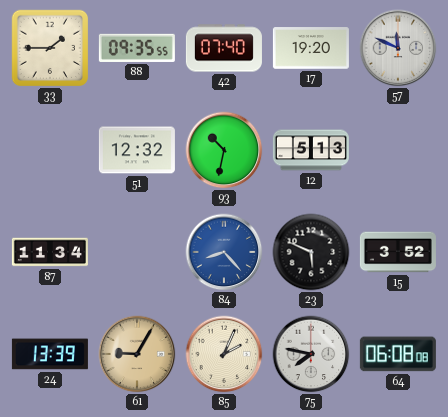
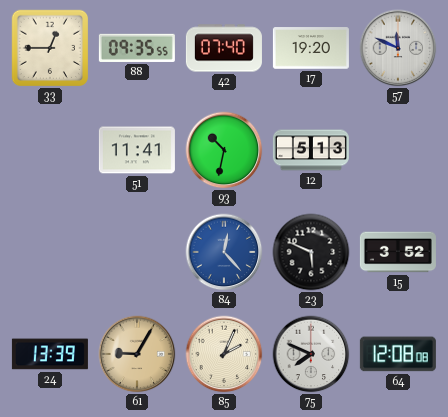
33: 1:45 -> 12:45 (50, 48)
51: 12:32 -> 11:41 (137, 150)
87: 11:34 -> none (50, 252)
84: 8:23 -> 12:23 (224, 252)
75: 7:47 -> 7:49 (311, 354)
64: 06:08 -> 12:08 (398, 354)
